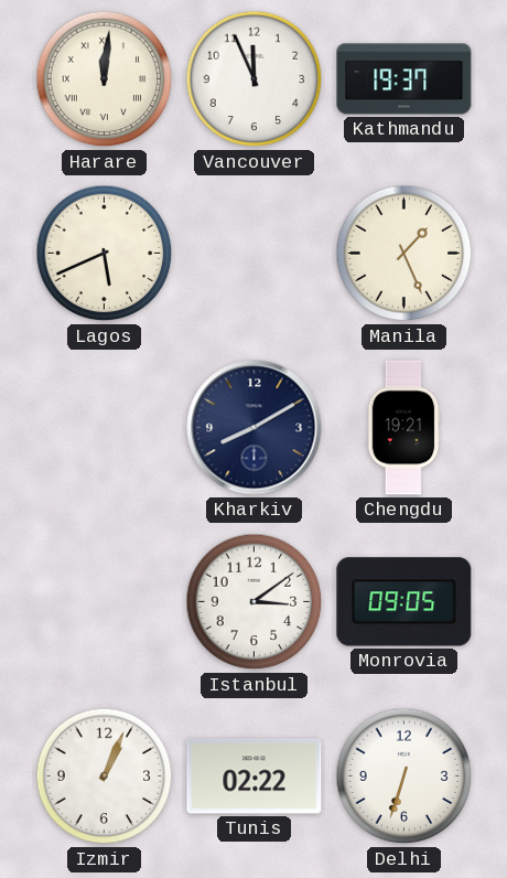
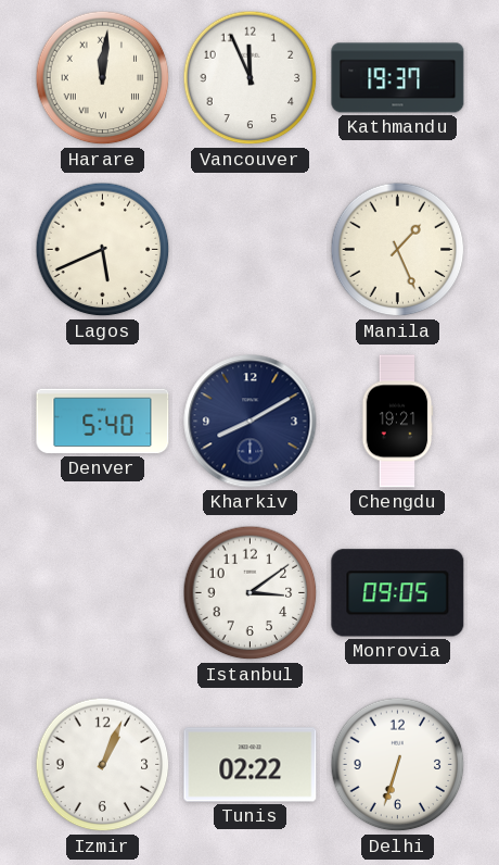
Denver: none -> 5:40 (103, 422)
